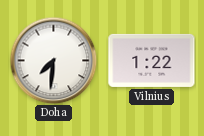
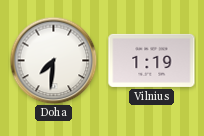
Vilnius: 1:22 -> 1:19 (152, 60)
